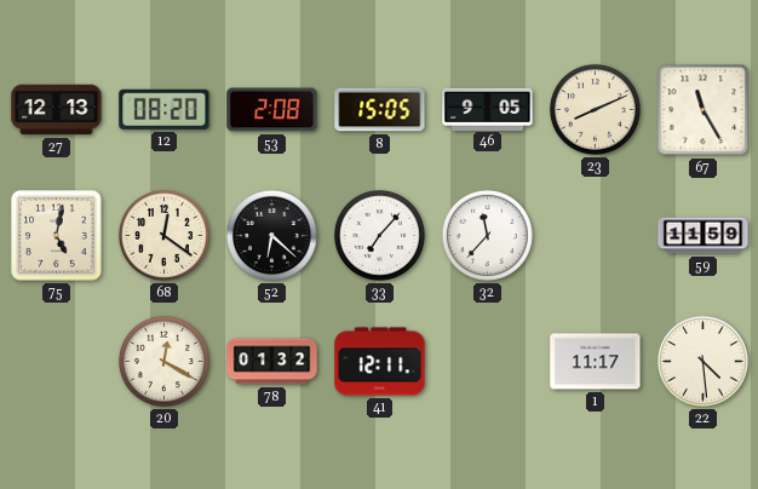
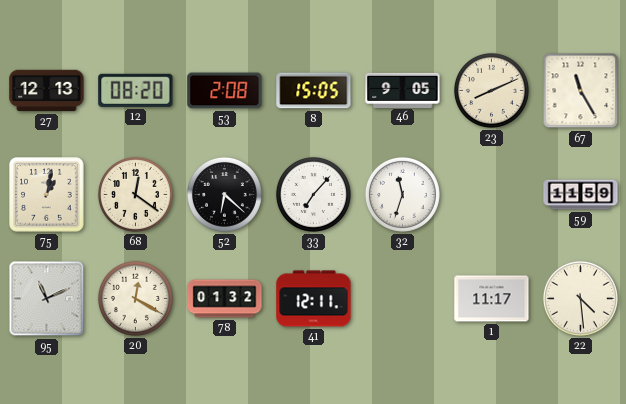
75: 5:02 -> 1:02 (47, 195)
32: 11:37 -> 11:33 (402, 194)
95: none -> 11:11 (47, 299)
